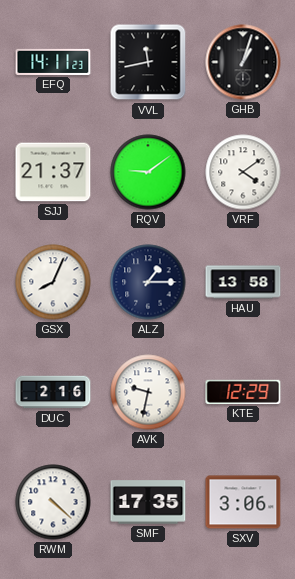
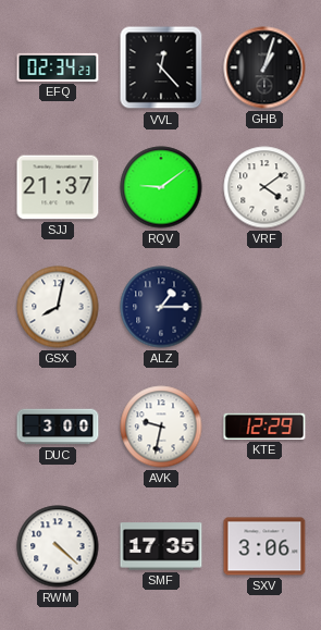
EFQ: 14:11 -> 02:34 (58, 67)
VVL: 11:43 -> 12:23 (161, 67)
GSX: 8:04 -> 8:02 (58, 307)
HAU: 13:58 -> none (243, 282)
DUC: 2:16 -> 3:00 (58, 427)
